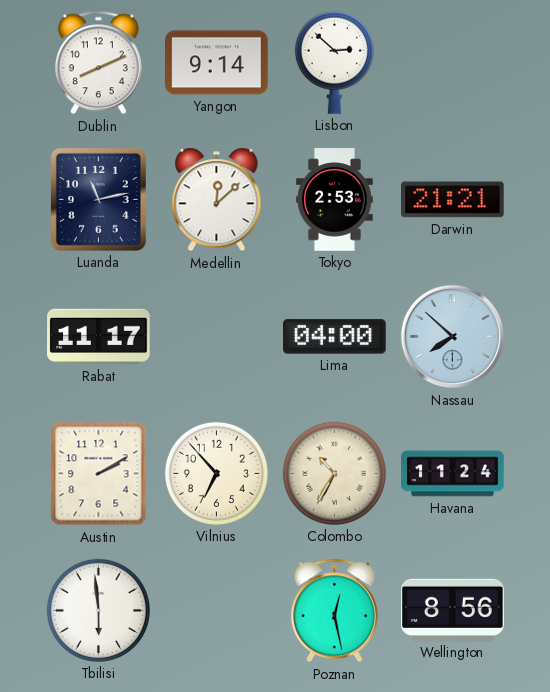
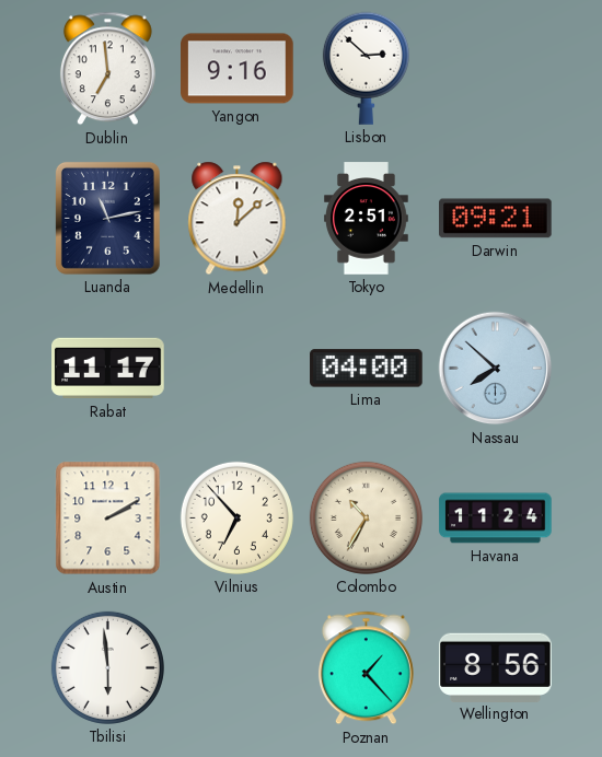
Dublin: 8:11 -> 6:59 (107, 69)
Yangon: 9:14 -> 9:16 (238, 69)
Tokyo: 2:53 -> 2:51 (367, 219)
Darwin: 21:21 -> 09:21 (496, 219)
Poznan: 12:28 -> 1:23 (366, 668)
